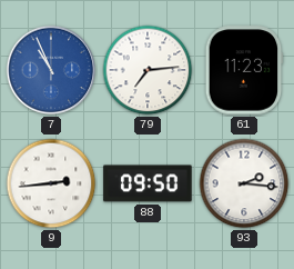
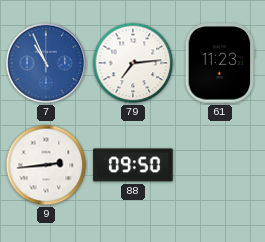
93: 2:16 -> none (244, 183)
